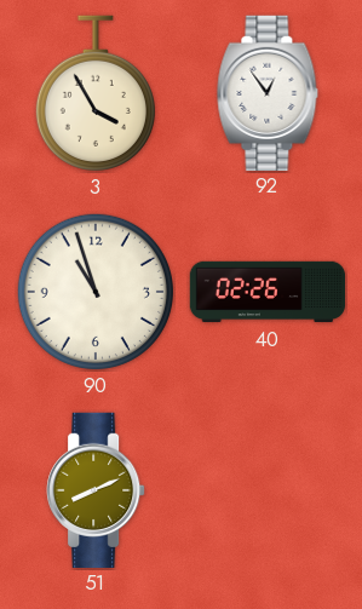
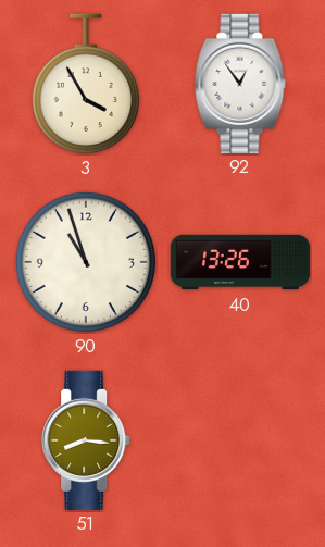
40: 02:26 -> 13:26 (240, 262)
51: 8:11 -> 8:16 (86, 439)
